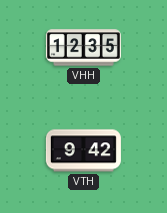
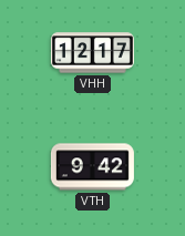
VHH: 12:35 -> 12:17 (92, 53)
